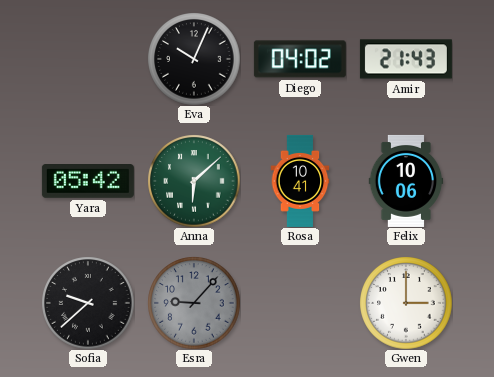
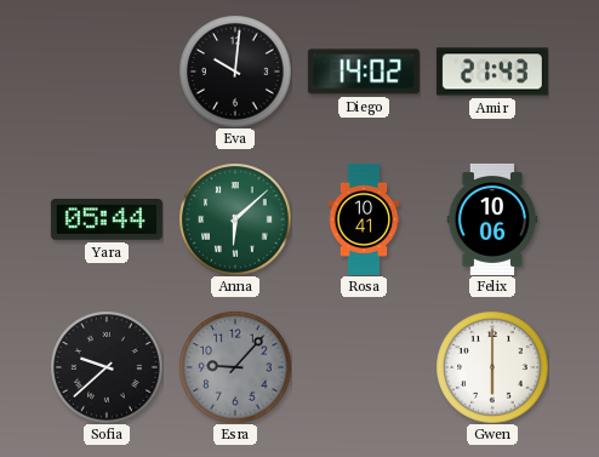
Eva: 10:04 -> 10:01 (235, 72)
Diego: 04:02 -> 14:02 (364, 72)
Yara: 05:42 -> 05:44 (107, 221)
Gwen: 3:00 -> 6:00 (492, 367)
